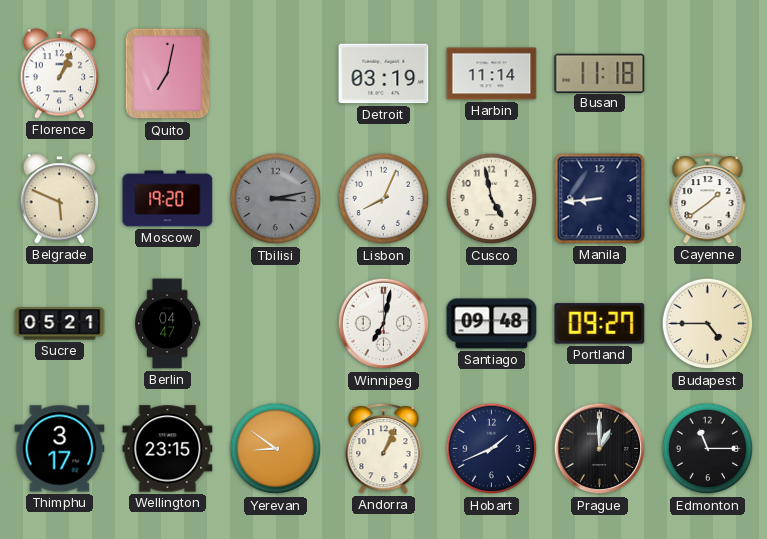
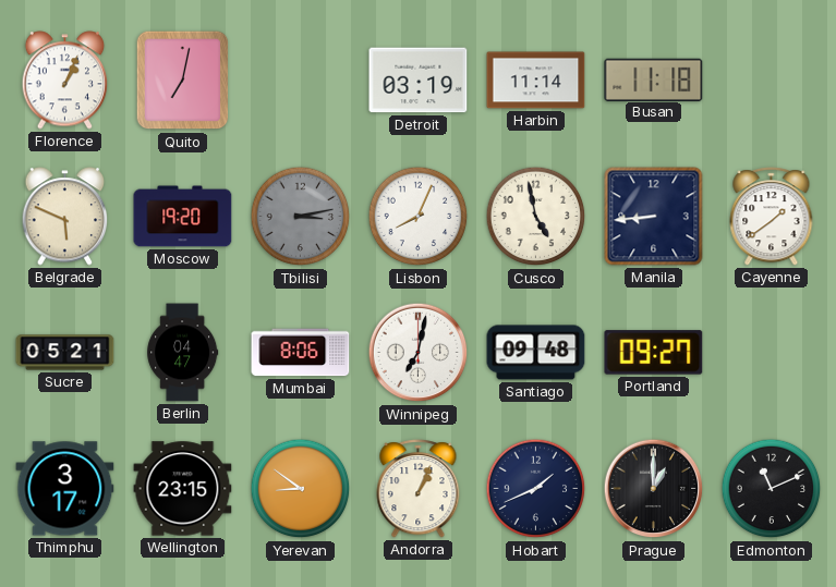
Mumbai: none -> 8:06 (301, 353)
Budapest: 4:45 -> none (708, 324)
Edmonton: 11:15 -> 11:11 (772, 489)
